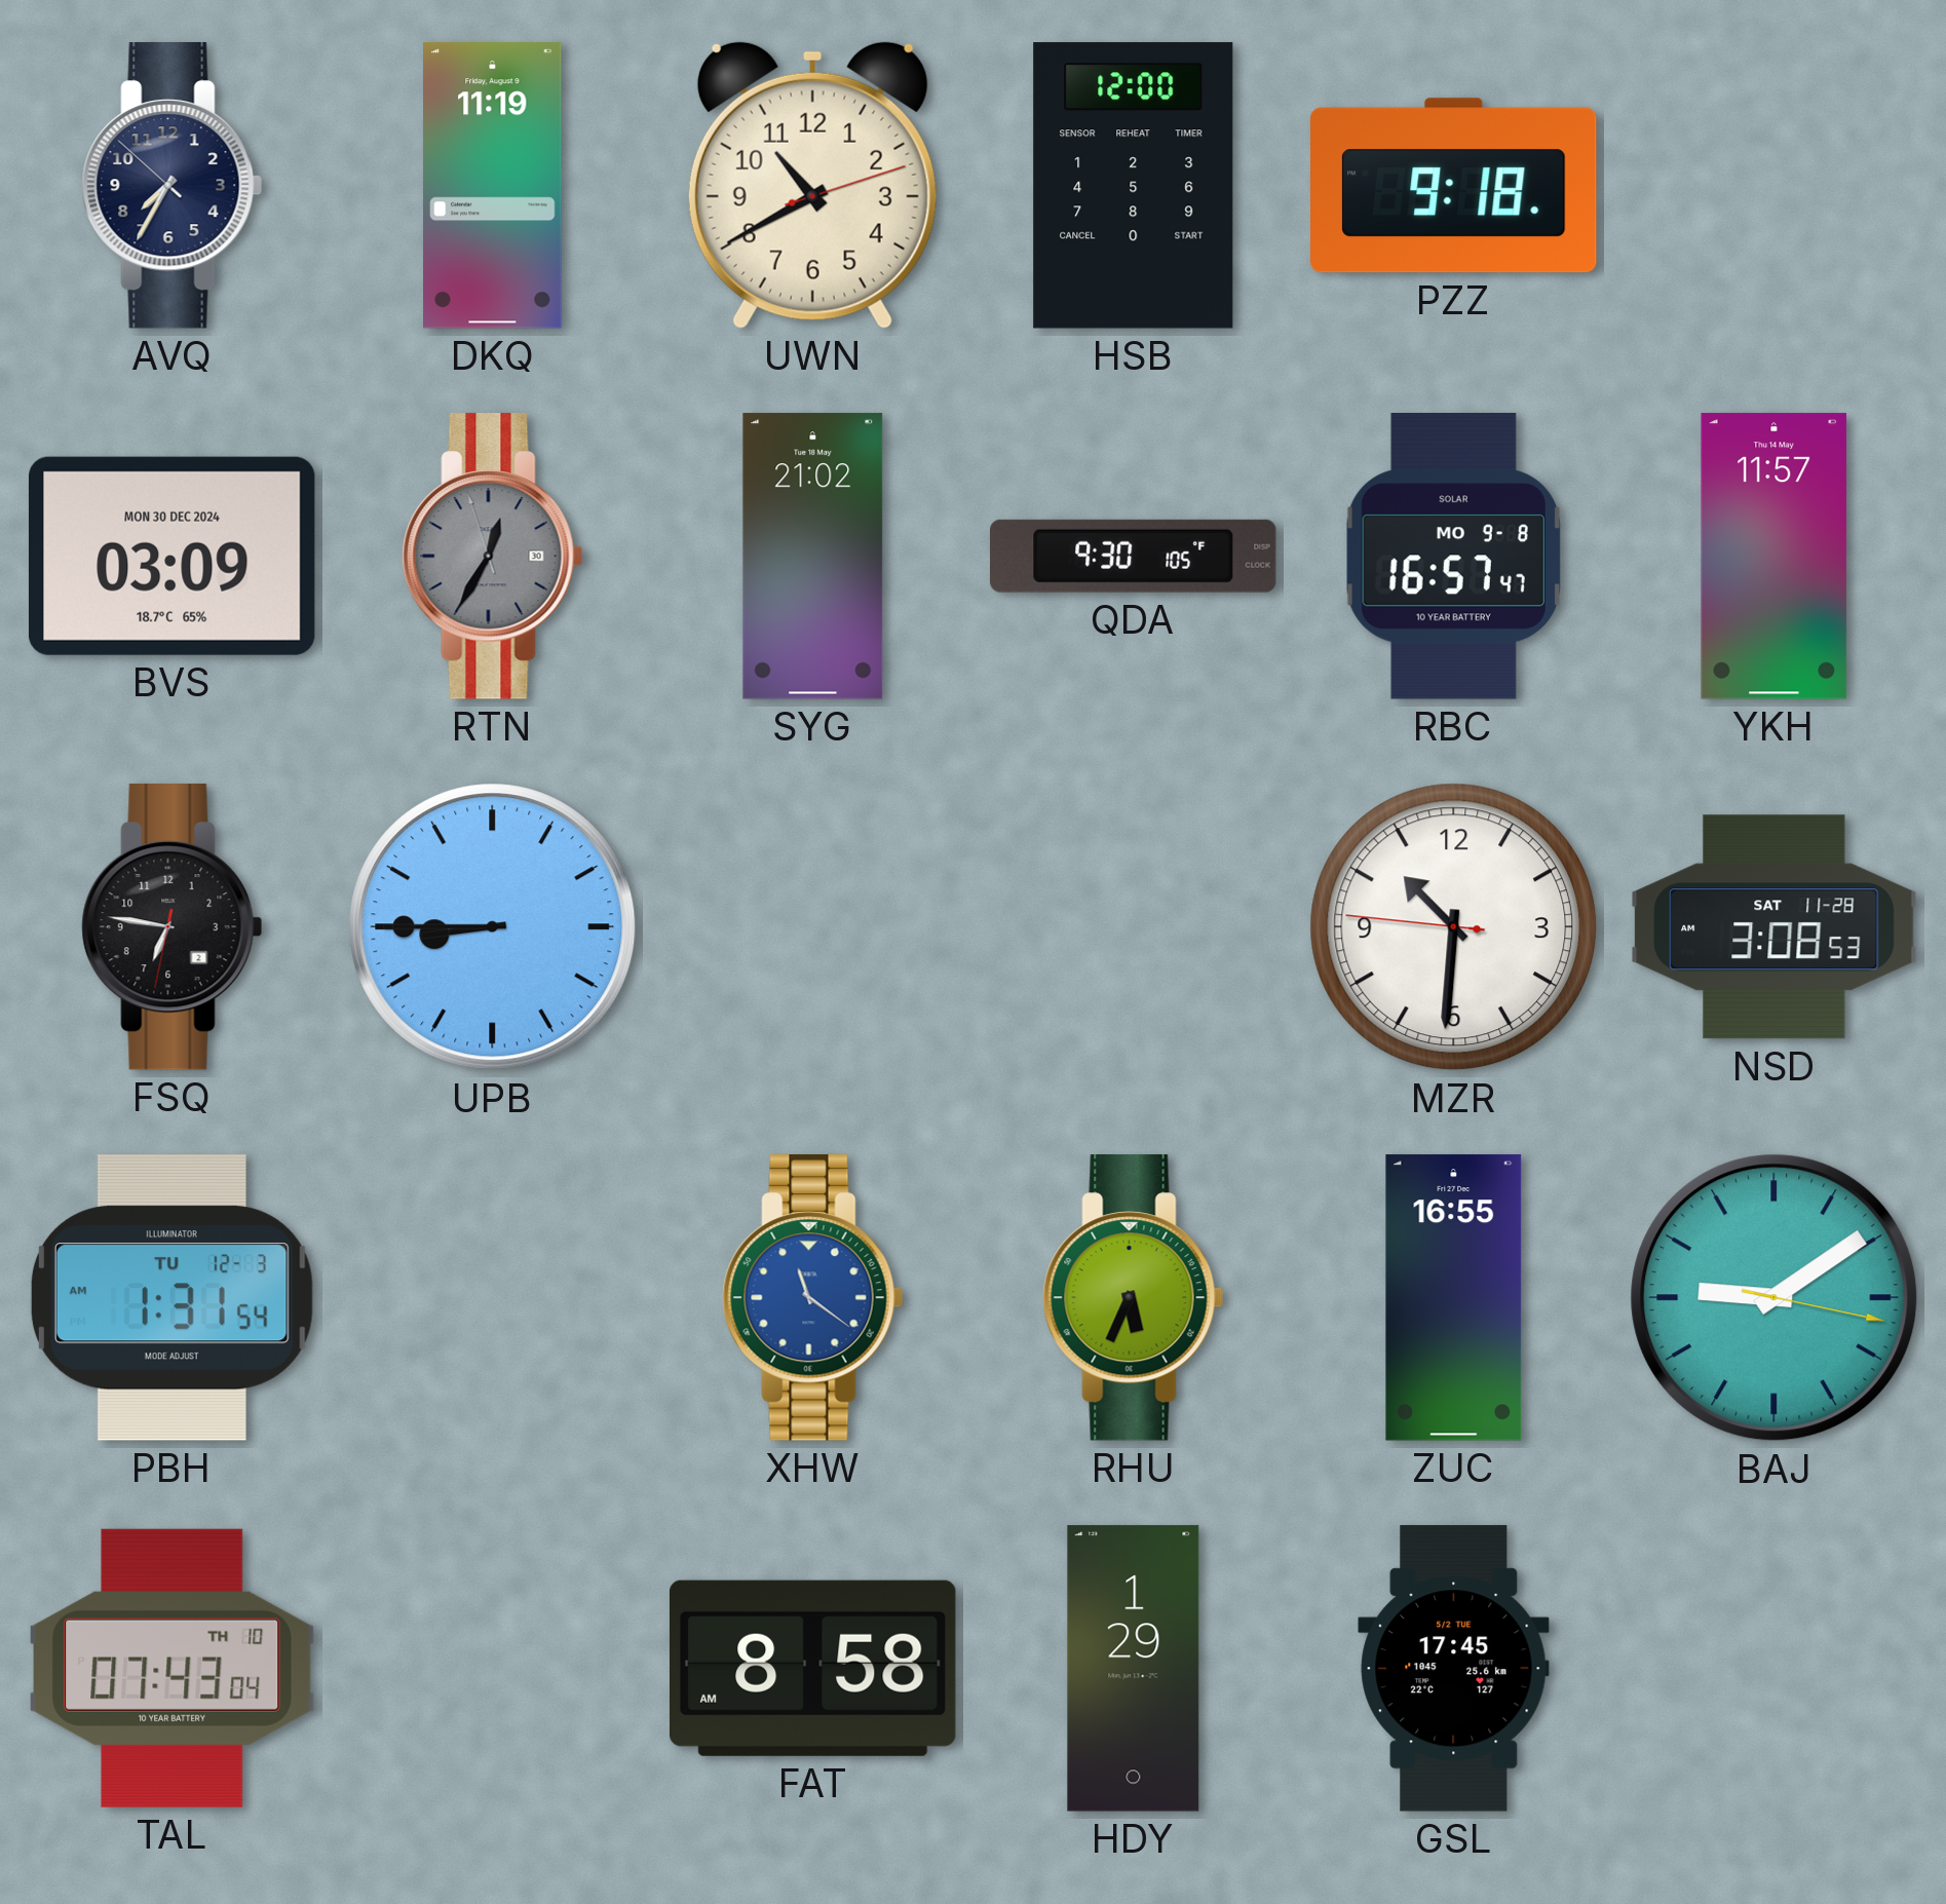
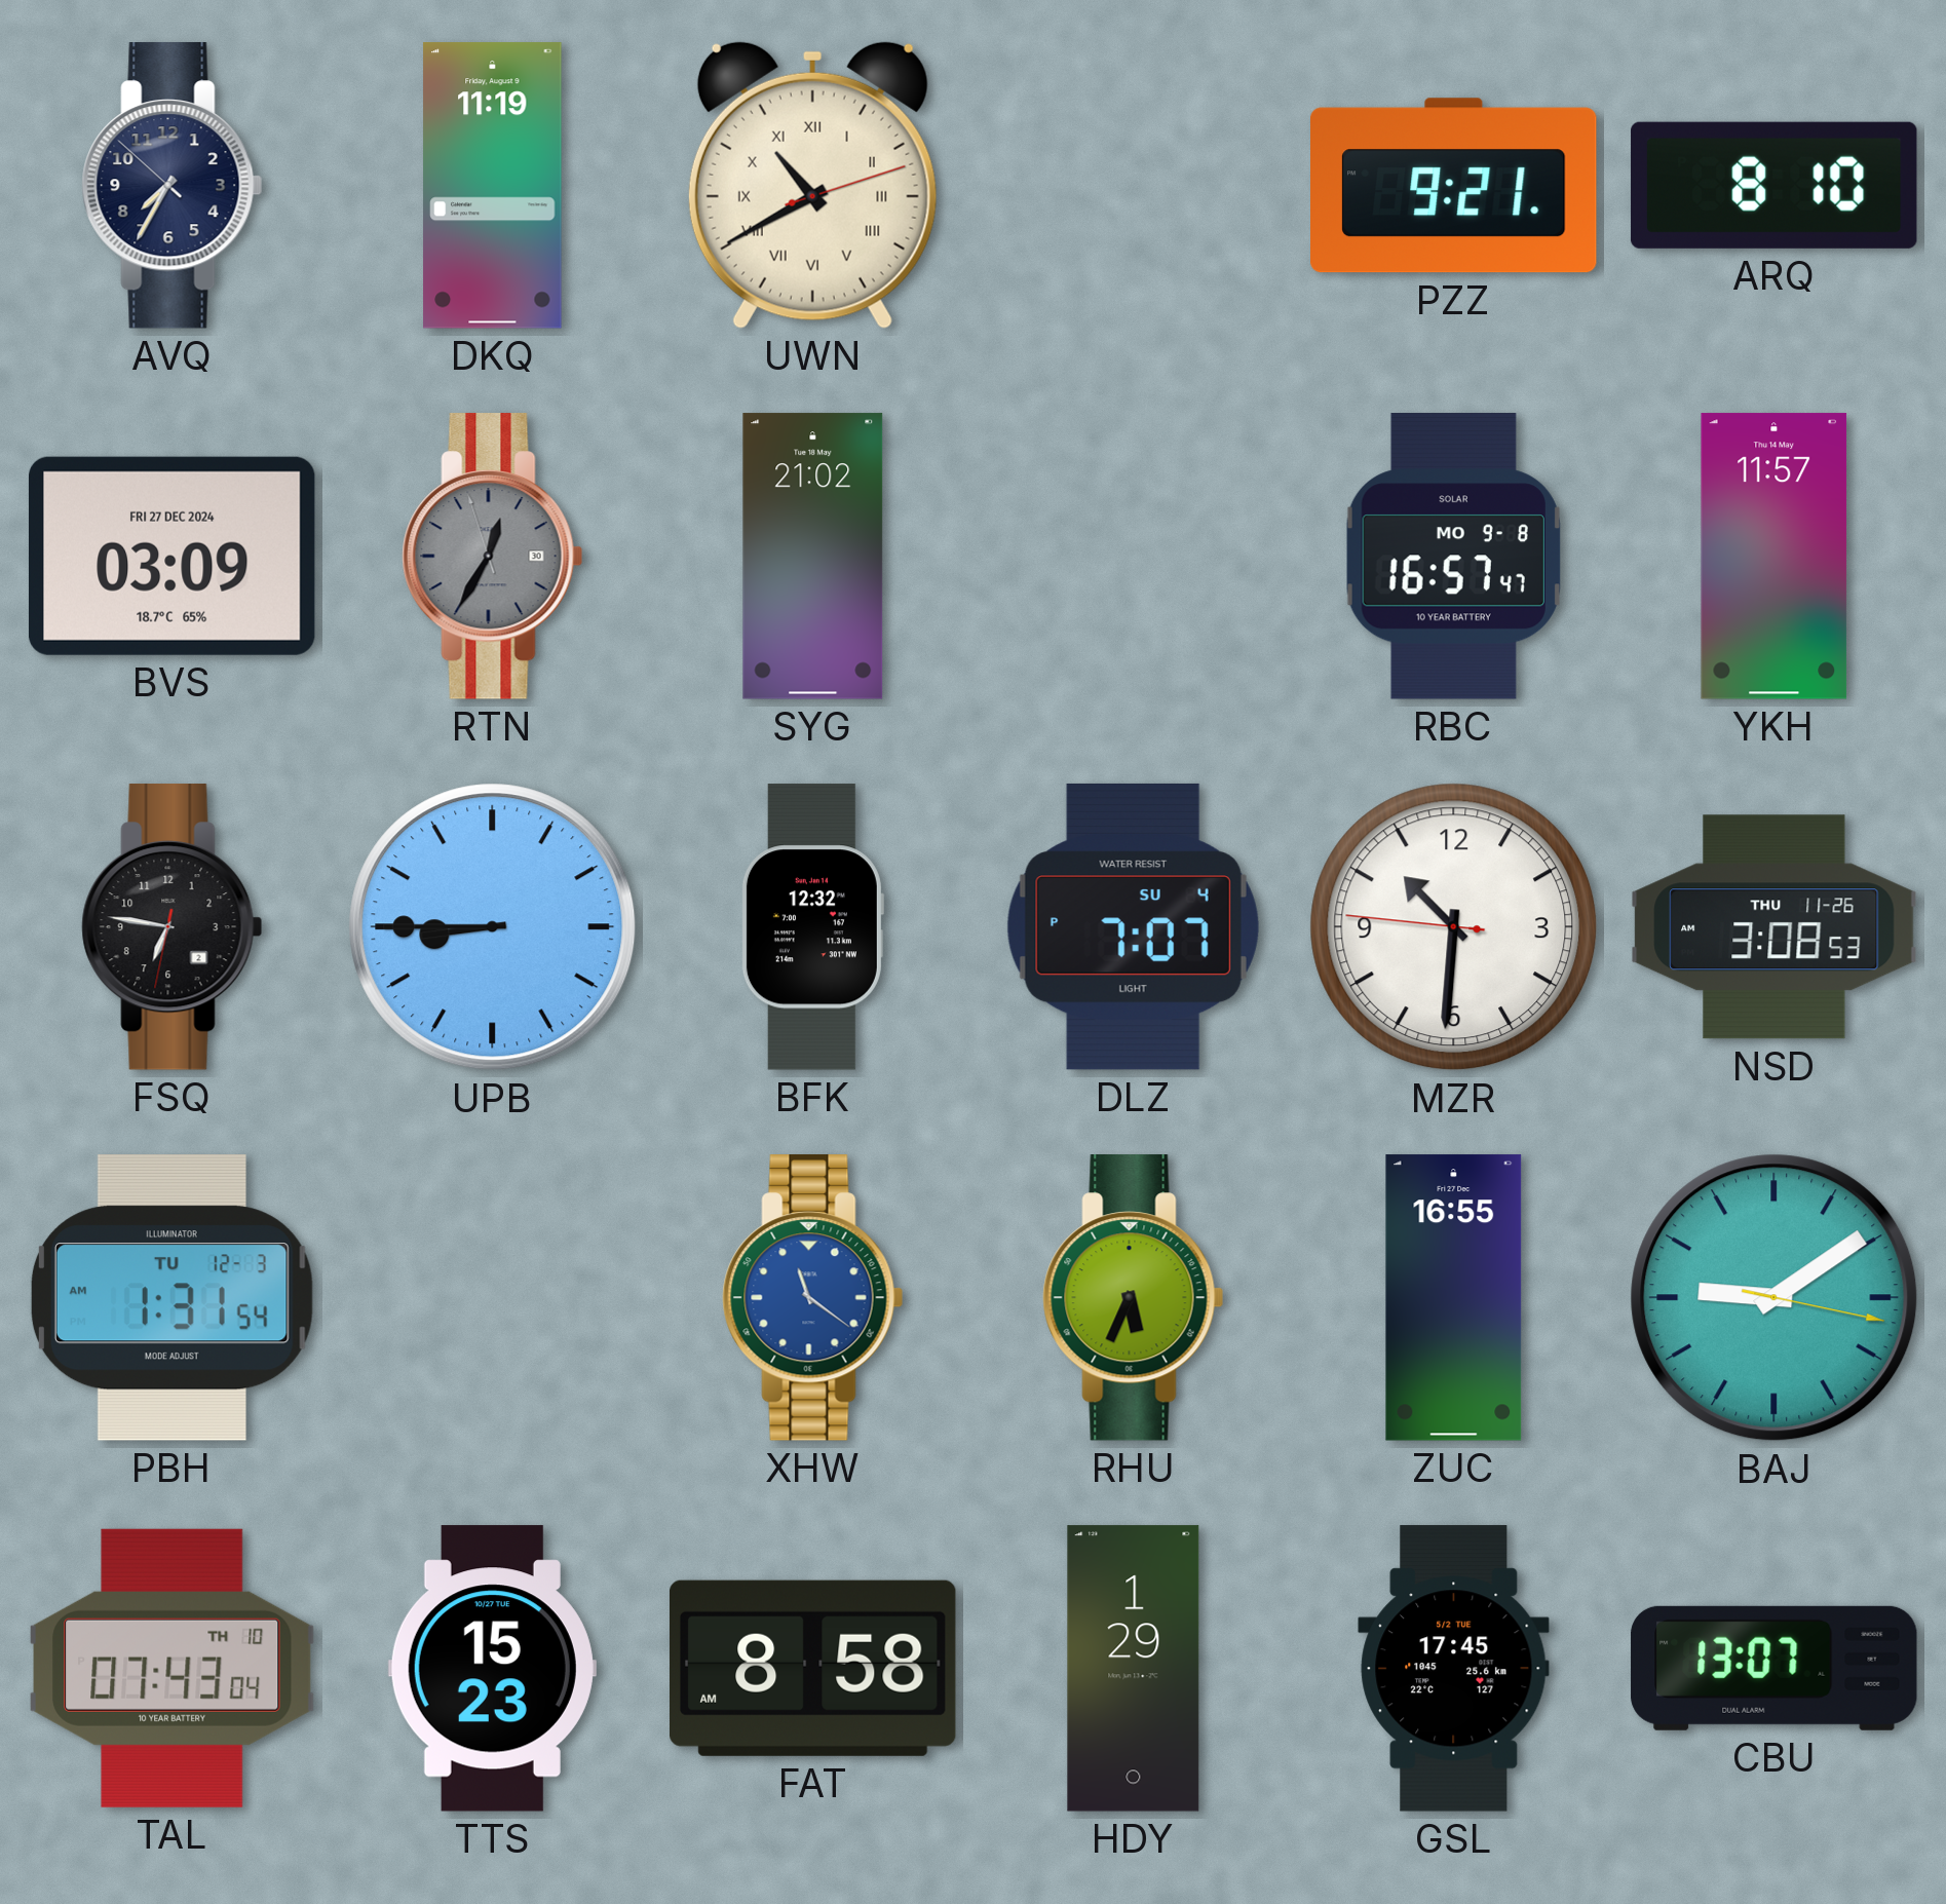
UWN numerals: Arabic -> Roman (812, 185)
HSB: 12:00 -> none (1134, 186)
PZZ: 9:18 -> 9:21 (1454, 186)
ARQ: none -> 8:10 (1775, 185)
BVS date: MON 30 DEC 2024 -> FRI 27 DEC 2024 (171, 556)
QDA: 9:30 -> none (1134, 556)
BFK: none -> 12:32 (812, 927)
DLZ: none -> 7:07 (1133, 926)
NSD date: SAT 11-28 -> THU 11-26 (1775, 927)
TTS: none -> 15:23 (492, 1669)
CBU: none -> 13:07 (1775, 1668)
